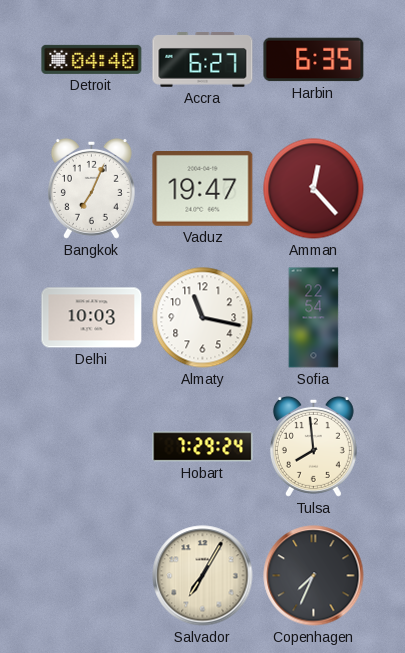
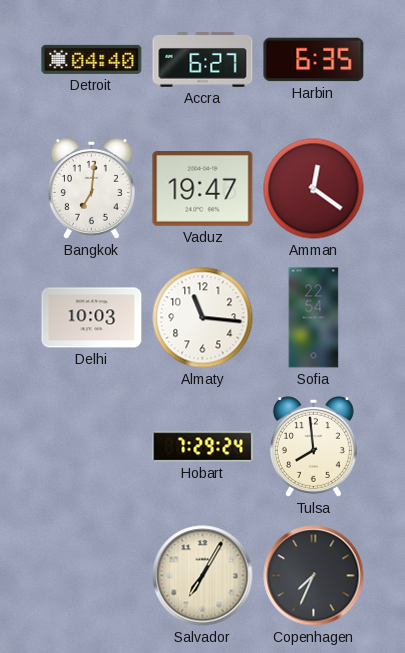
Bangkok: 7:04 -> 7:01 (91, 188)
Amman: 12:23 -> 12:21 (314, 189)
Almaty: 11:17 -> 11:16 (203, 318)
